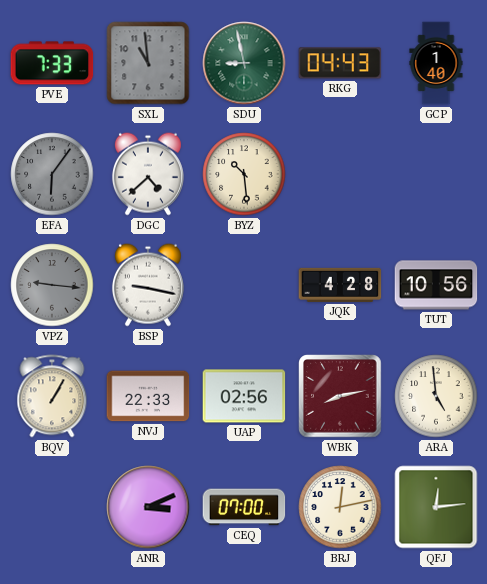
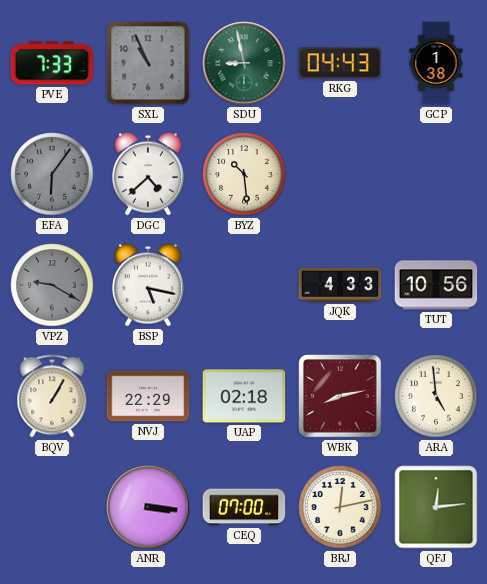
SXL: 10:59 -> 10:56 (148, 63)
GCP: 1:40 -> 1:38 (436, 63)
VPZ: 9:16 -> 9:20 (52, 285)
BSP: 9:17 -> 5:17 (148, 285)
JQK: 4:28 -> 4:33 (340, 285)
NVJ: 22:33 -> 22:29 (148, 396)
UAP: 02:56 -> 02:18 (244, 396)
ANR: 3:11 -> 3:16 (148, 507)
